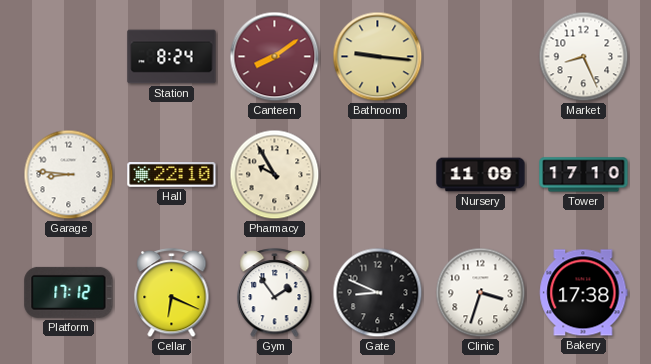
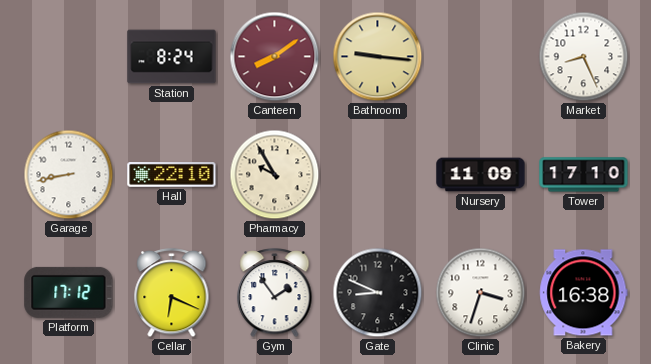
Garage: 8:46 -> 8:43 (69, 175)
Bakery: 17:38 -> 16:38 (584, 293)
